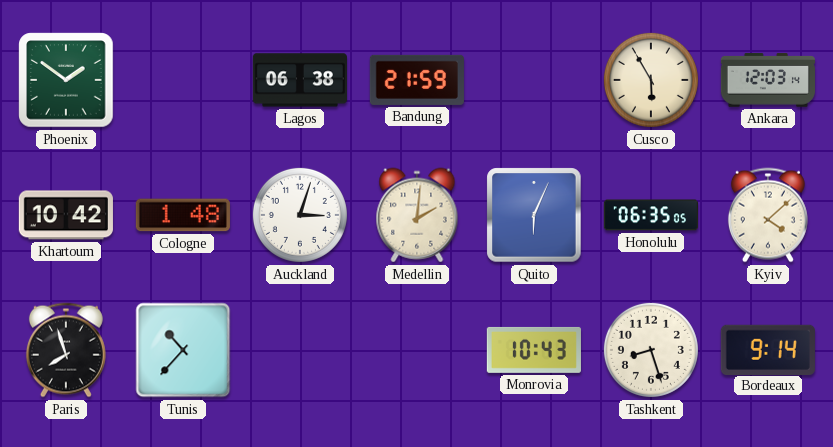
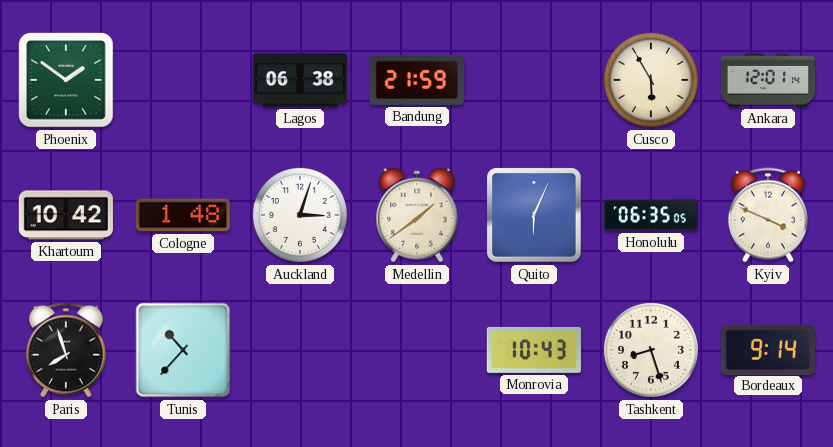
Ankara: 12:03 -> 12:01 (768, 80)
Medellin: 2:01 -> 1:39 (417, 215)
Kyiv: 4:08 -> 3:49 (768, 215)
